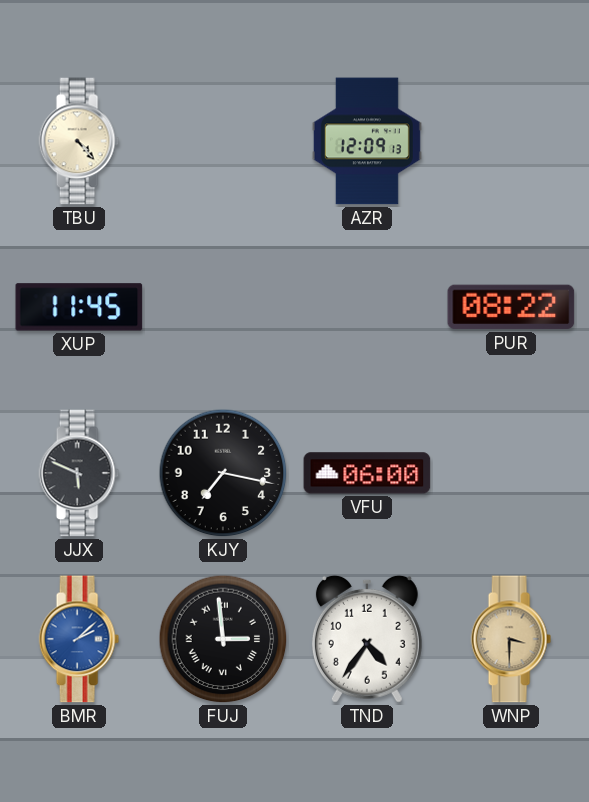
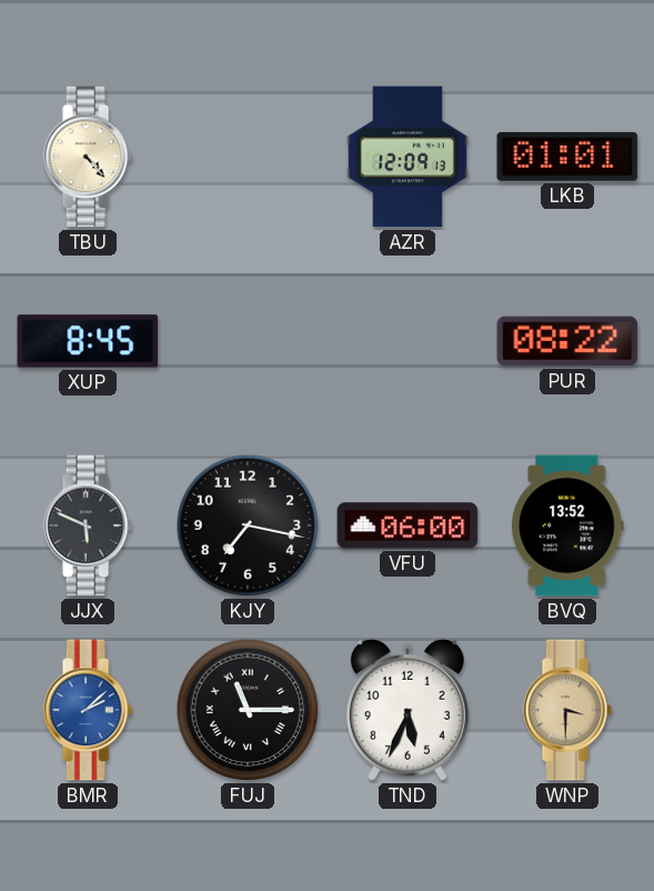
LKB: none -> 01:01 (567, 157)
XUP: 11:45 -> 8:45 (88, 341)
BVQ: none -> 13:52 (567, 525)
FUJ: 2:59 -> 11:15 (248, 710)
TND: 4:36 -> 5:34 (408, 710)
